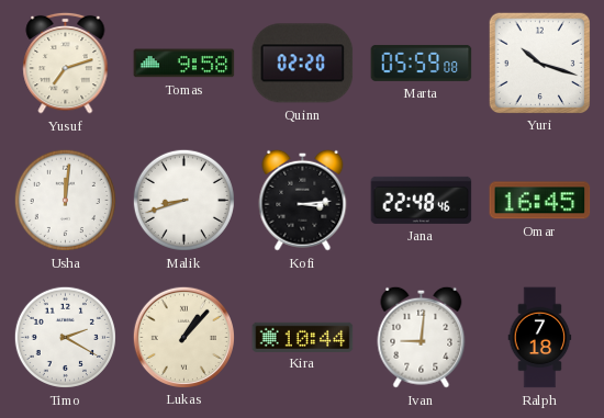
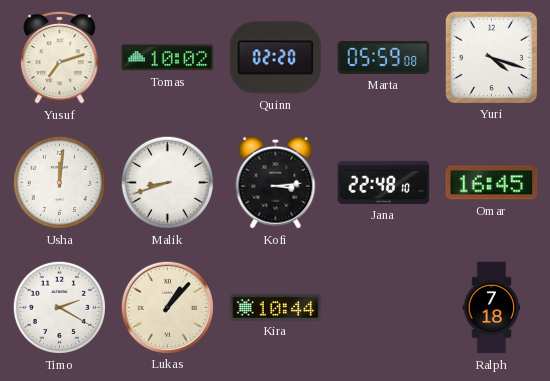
Tomas: 9:58 -> 10:02 (168, 58)
Yuri: 10:18 -> 4:18 (491, 57)
Jana: 22:48:46 -> 22:48:10 (384, 182)
Ivan: 9:01 -> none (422, 337)
